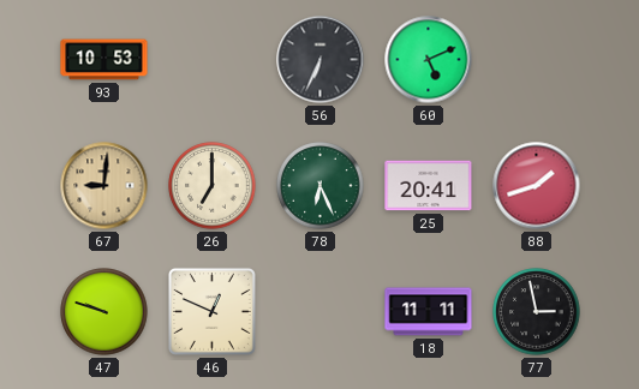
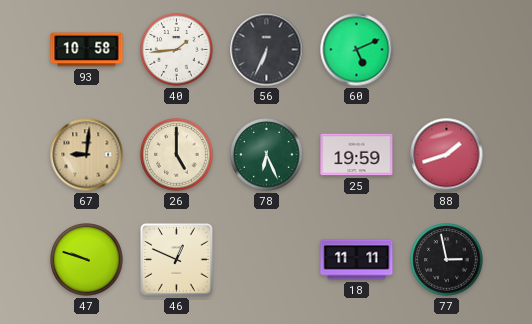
93: 10:53 -> 10:58 (87, 50)
40: none -> 1:44 (177, 50)
26: 7:00 -> 5:00 (177, 155)
25: 20:41 -> 19:59 (357, 155)
